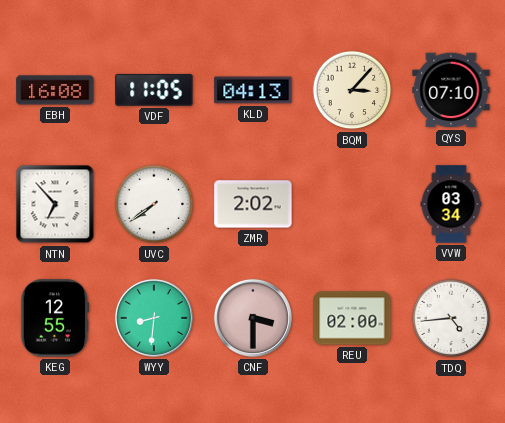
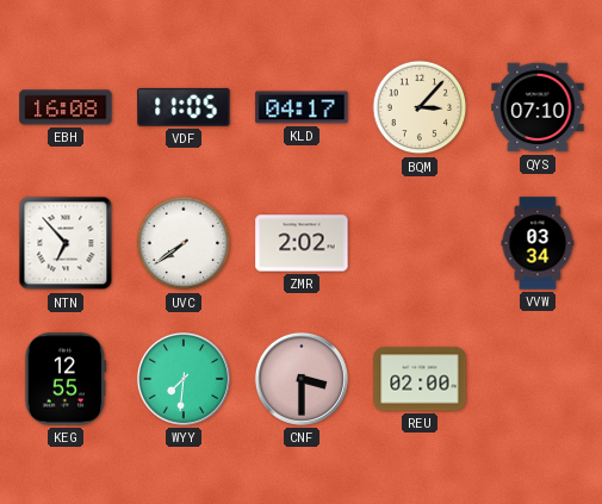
KLD: 04:13 -> 04:17 (302, 107)
WYY: 8:31 -> 7:31 (184, 379)
TDQ: 4:44 -> none (451, 318)
